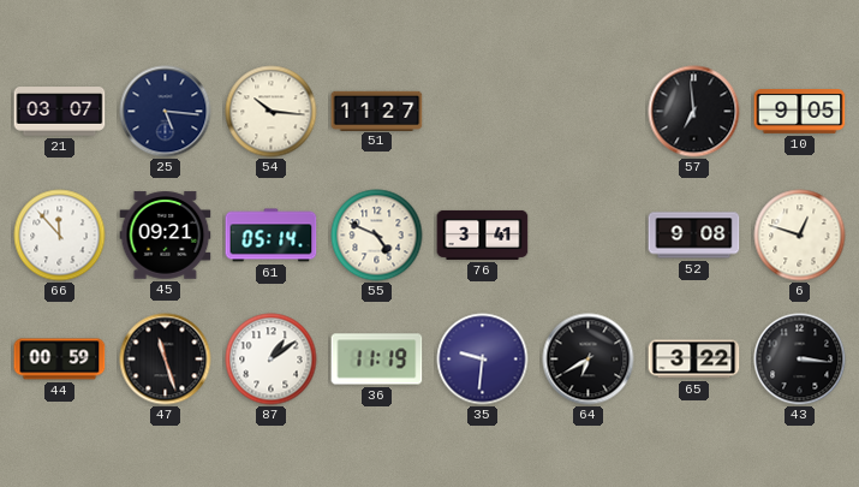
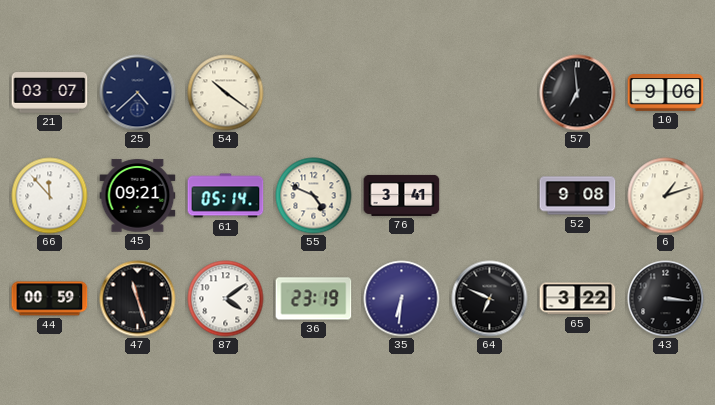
25: 5:16 -> 4:38 (138, 93)
54: 10:16 -> 10:21 (226, 93)
51: 11:27 -> none (377, 111)
10: 9:05 -> 9:06 (666, 93)
6: 12:48 -> 1:12 (666, 196)
87: 1:09 -> 4:09 (226, 299)
36: 11:19 -> 23:19 (314, 299)
35: 9:31 -> 6:31 (402, 299)
64: 6:40 -> 6:49 (490, 299)
